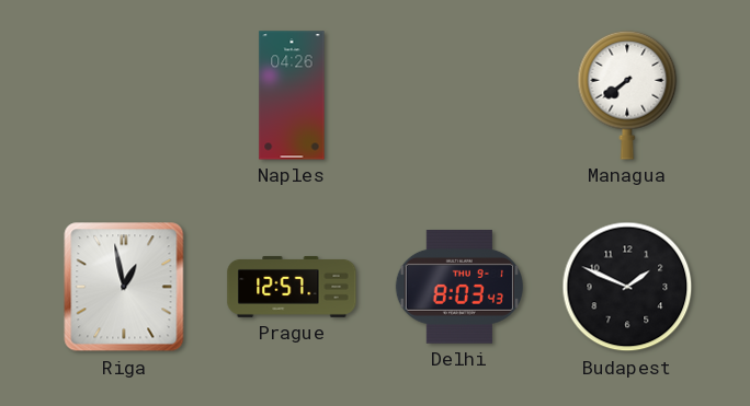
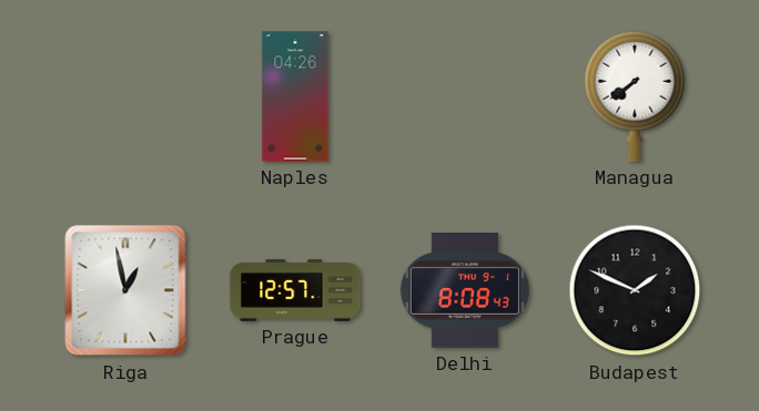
Delhi: 8:03 -> 8:08 (465, 291)
